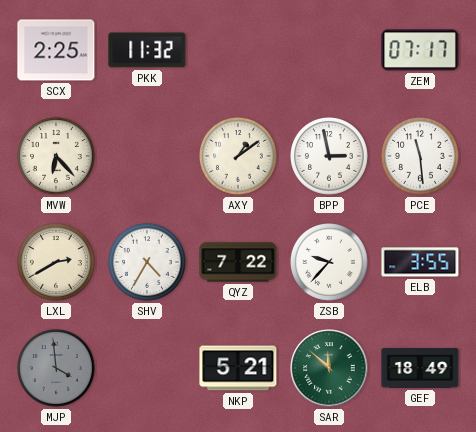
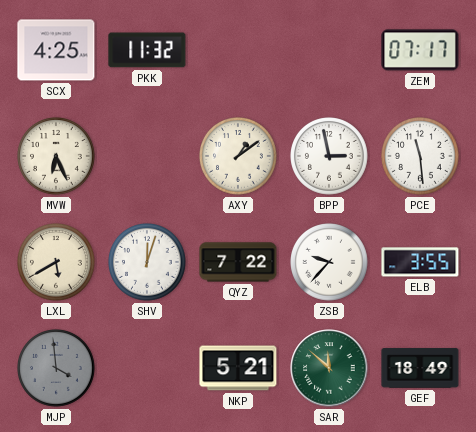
SCX: 2:25 -> 4:25 (56, 50)
MVW: 6:23 -> 6:26 (57, 157)
LXL: 2:40 -> 5:40 (57, 263)
SHV: 4:35 -> 12:03 (148, 263)
